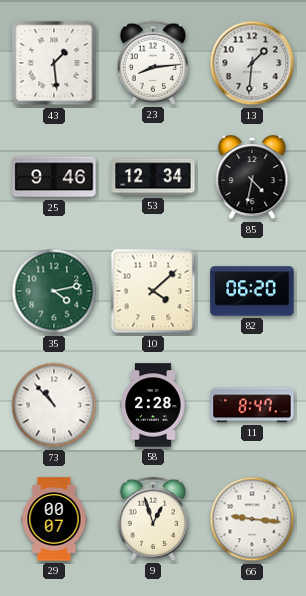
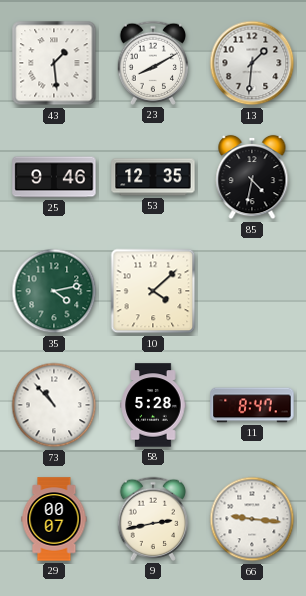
23: 8:14 -> 8:10 (153, 63)
53: 12:34 -> 12:35 (153, 177)
82: 06:20 -> none (252, 291)
58: 2:28 -> 5:28 (153, 405)
9: 12:57 -> 2:43 (153, 519)
